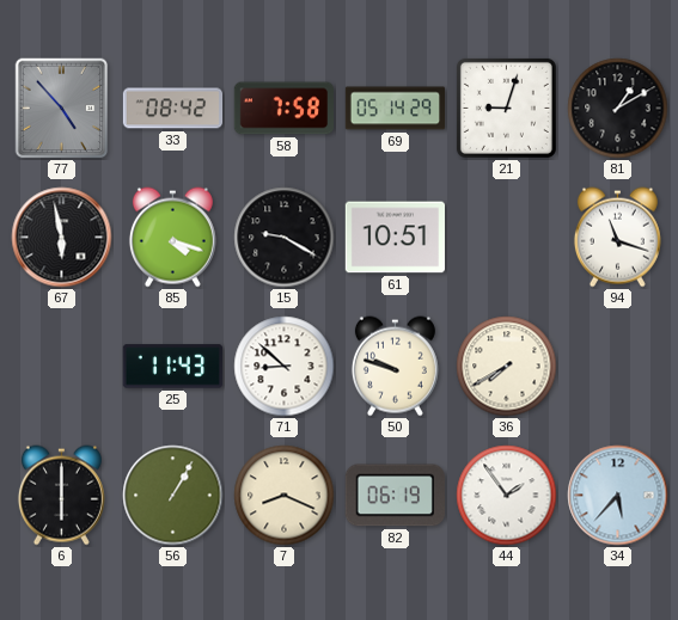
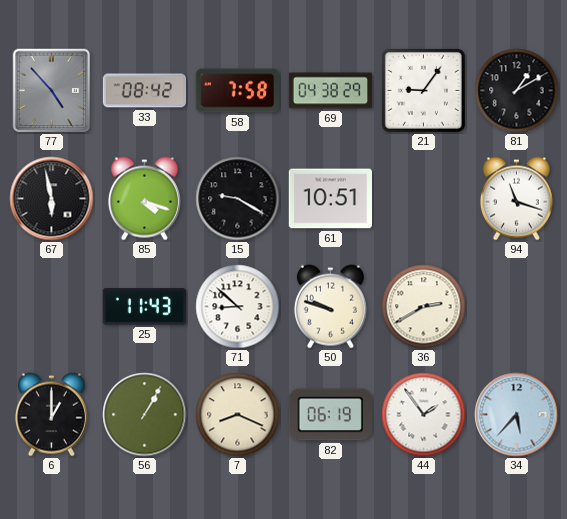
69: 05:14 -> 04:38 (331, 91)
21: 9:03 -> 9:06 (423, 90)
36: 7:40 -> 2:40 (424, 307)
6: 6:00 -> 1:00 (51, 415)
